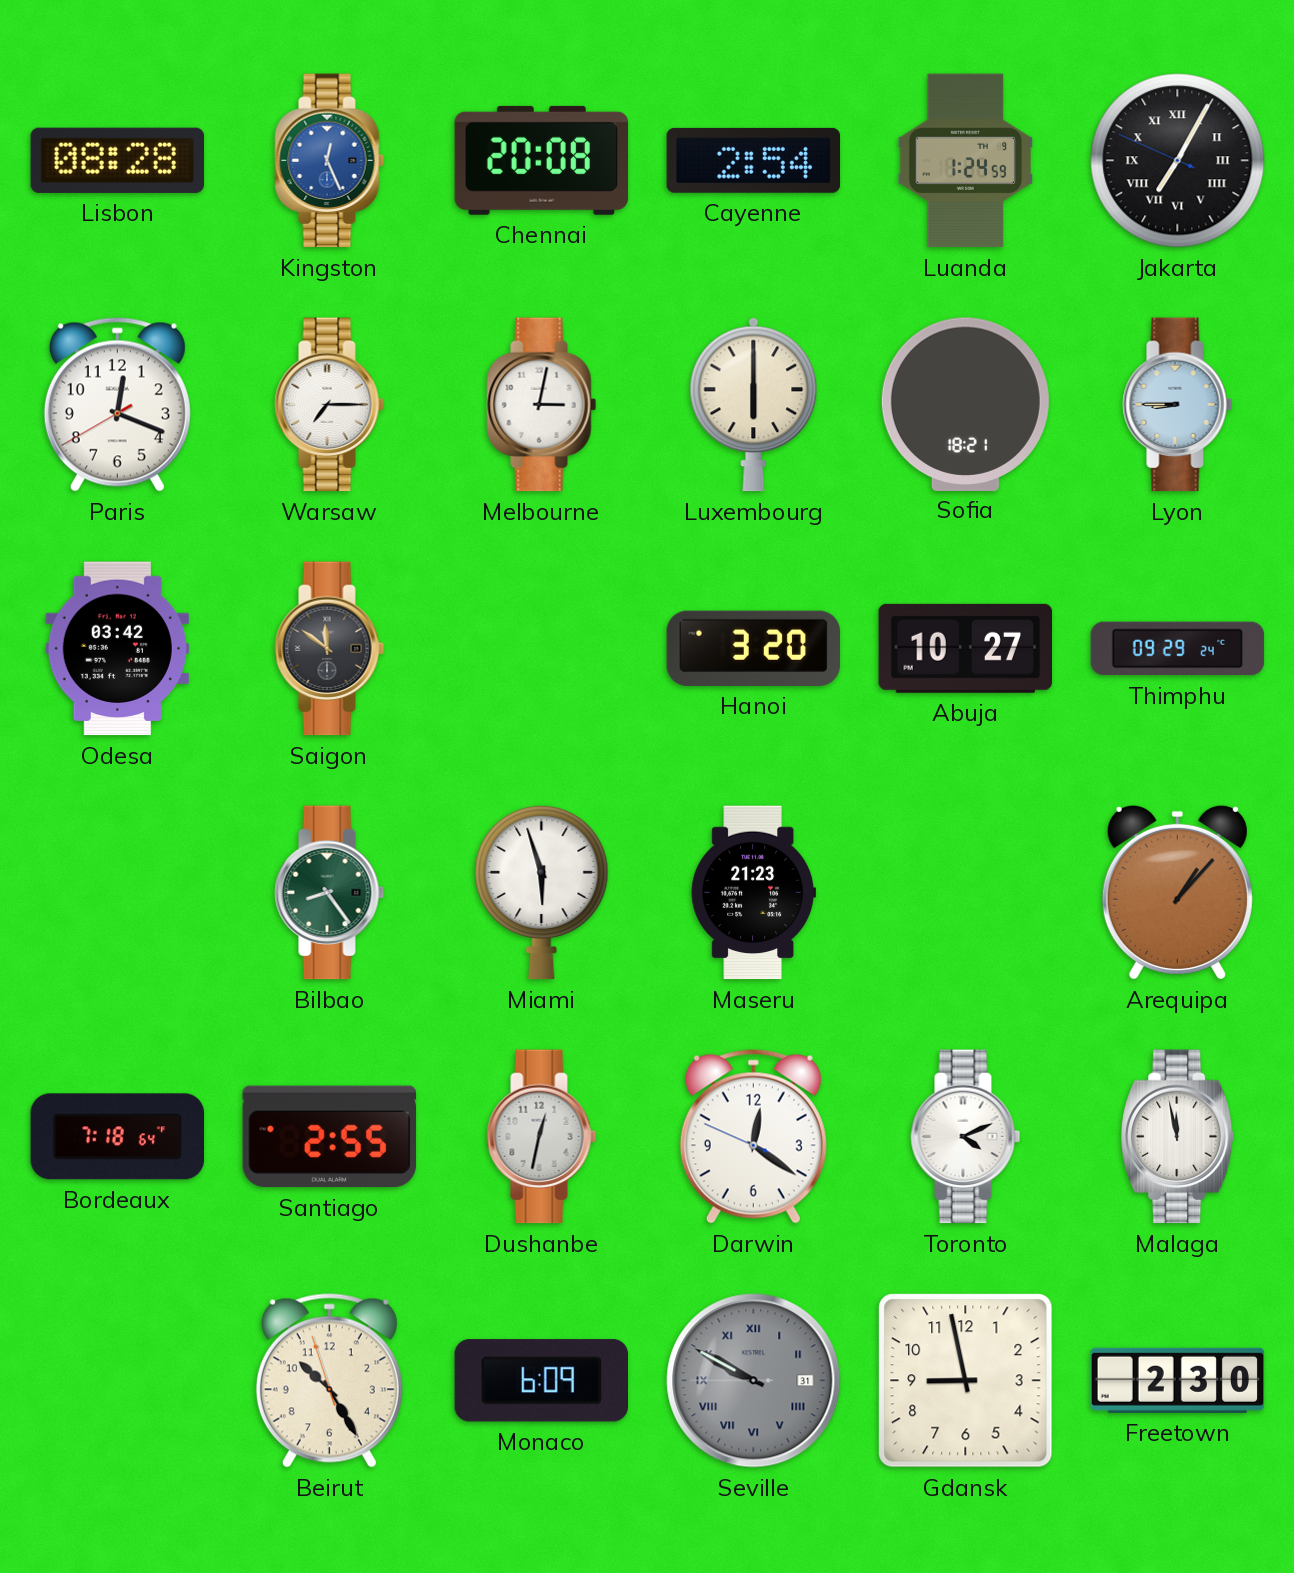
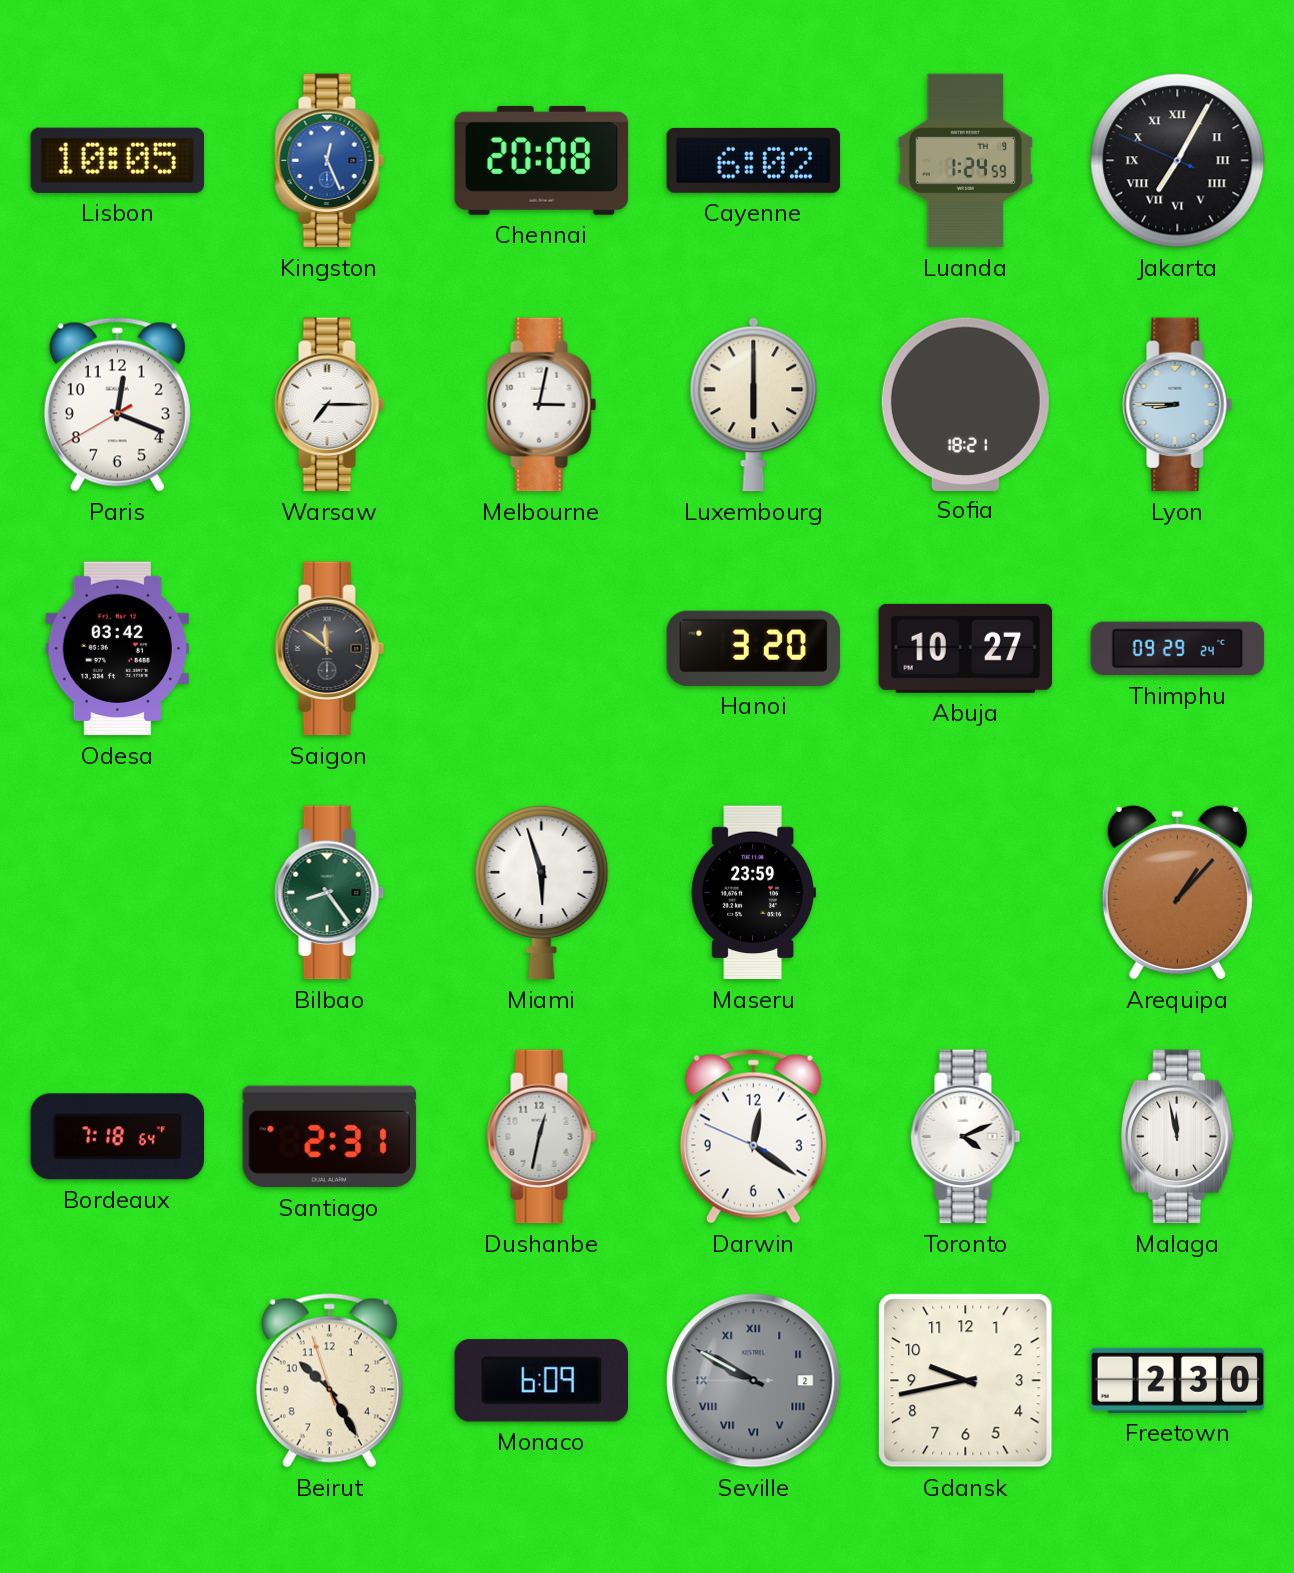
Lisbon: 08:28 -> 10:05 (117, 160)
Cayenne: 2:54 -> 6:02 (754, 160)
Maseru: 21:23 -> 23:59 (753, 893)
Santiago: 2:55 -> 2:31 (330, 1137)
Seville date: 31 -> 2 (754, 1381)
Gdansk: 8:58 -> 9:43 (966, 1381)
